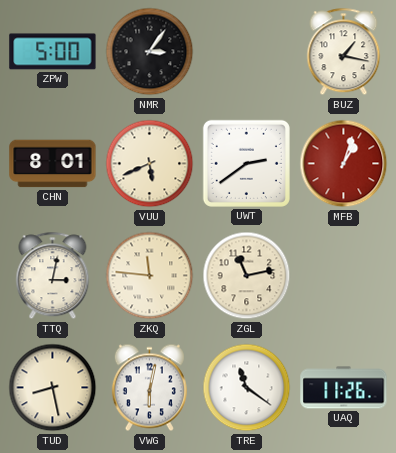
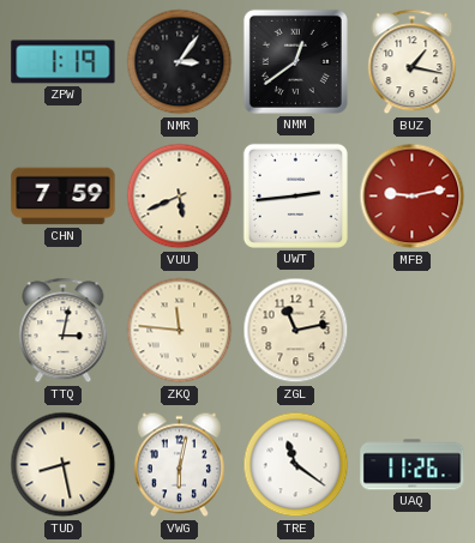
ZPW: 5:00 -> 1:19 (64, 62)
NMM: none -> 12:39 (295, 61)
CHN: 8:01 -> 7:59 (64, 197)
UWT: 2:39 -> 2:44 (295, 195)
MFB: 1:03 -> 9:13 (413, 197)
